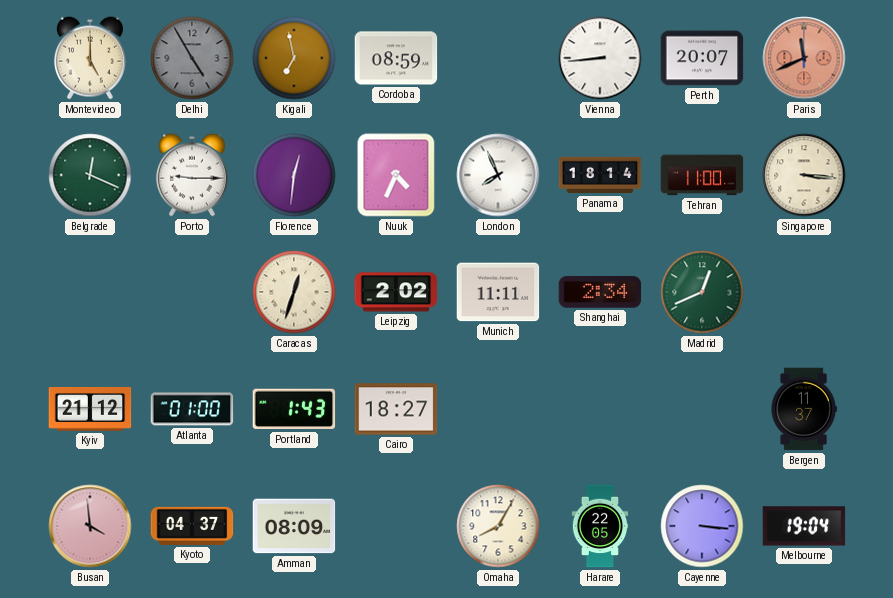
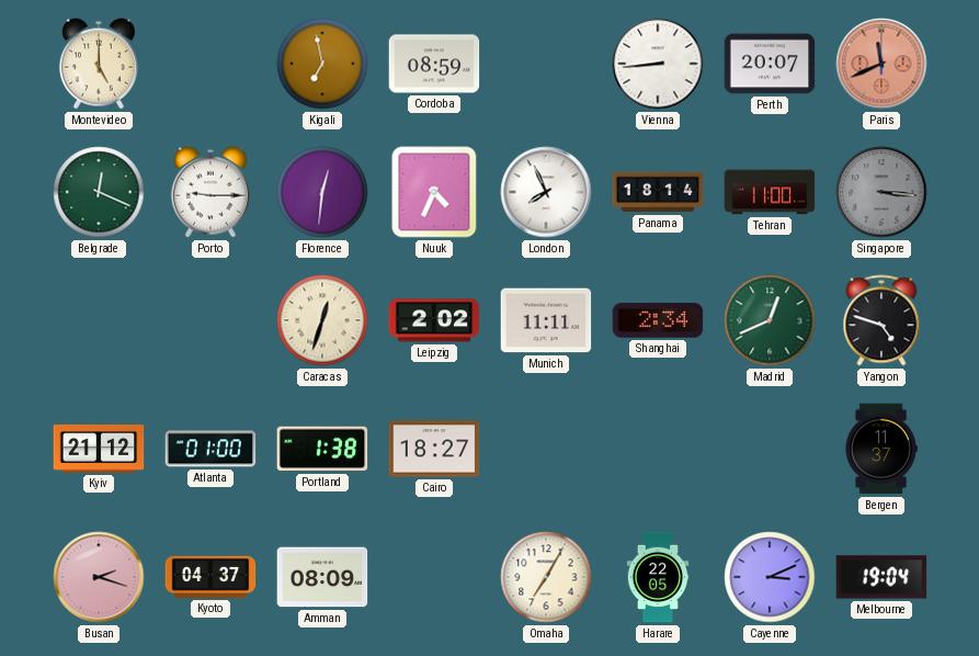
Delhi: 4:55 -> none (192, 58)
Singapore dial: cream -> grey (881, 192)
Yangon: none -> 4:48 (881, 320)
Portland: 1:43 -> 1:38 (322, 449)
Busan: 3:59 -> 2:18 (99, 577)
Omaha: 8:05 -> 7:05 (546, 577)
Cayenne: 3:16 -> 3:11 (770, 577)
